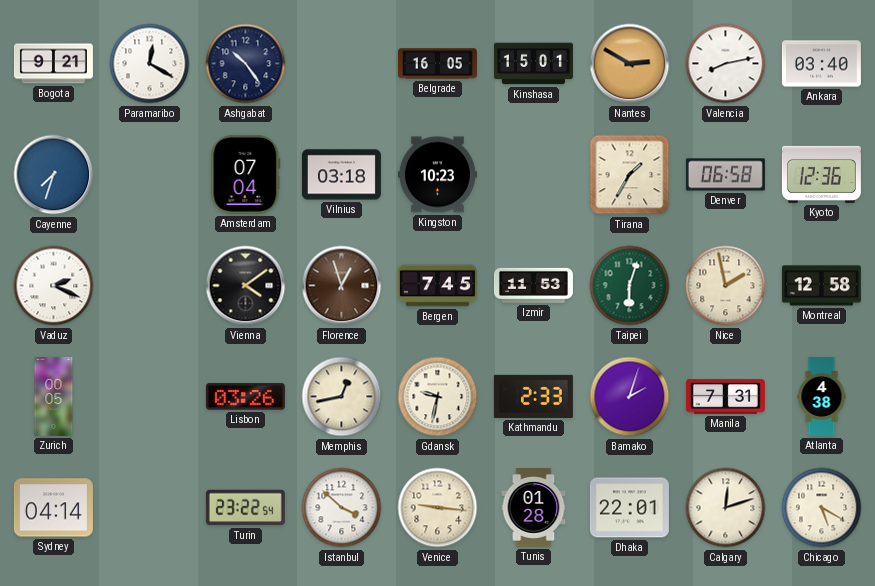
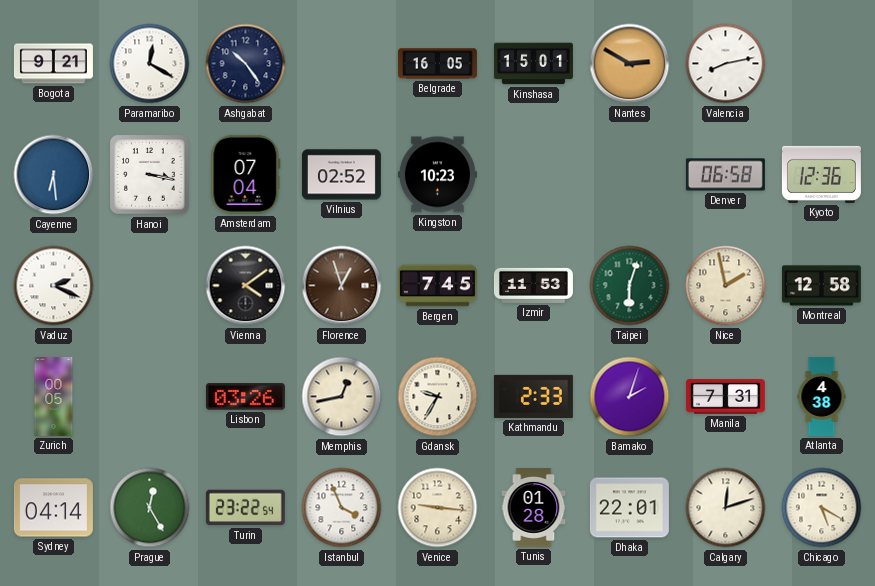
Ankara: 03:40 -> none (821, 64)
Cayenne: 7:33 -> 6:29 (54, 175)
Hanoi: none -> 3:17 (150, 175)
Vilnius: 03:18 -> 02:52 (341, 175)
Tirana: 1:35 -> none (630, 175)
Gdansk: 9:32 -> 9:35 (438, 397)
Prague: none -> 12:25 (150, 508)
Istanbul: 3:52 -> 3:56 (342, 508)
